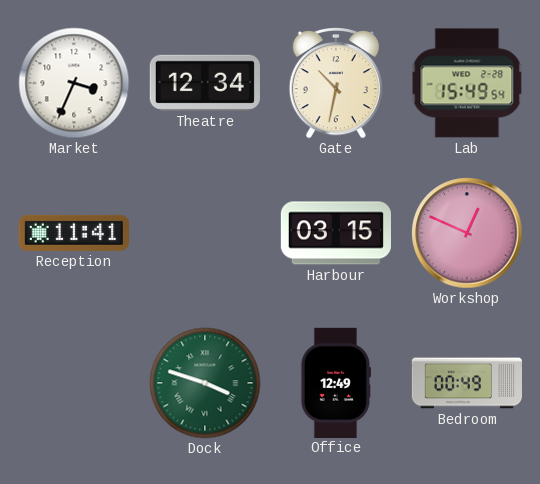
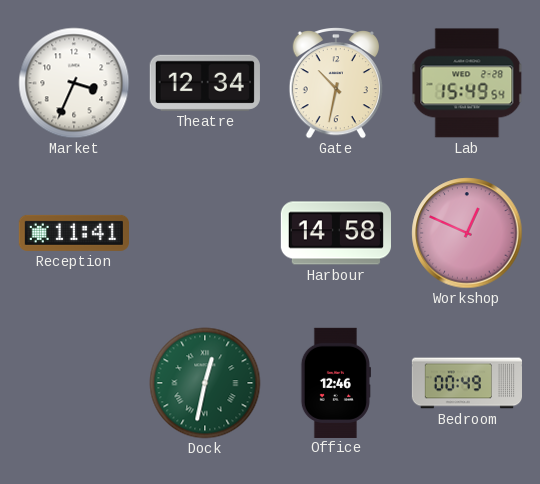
Harbour: 03:15 -> 14:58 (335, 233)
Dock: 3:48 -> 12:32 (205, 383)
Office: 12:49 -> 12:46 (335, 382)
